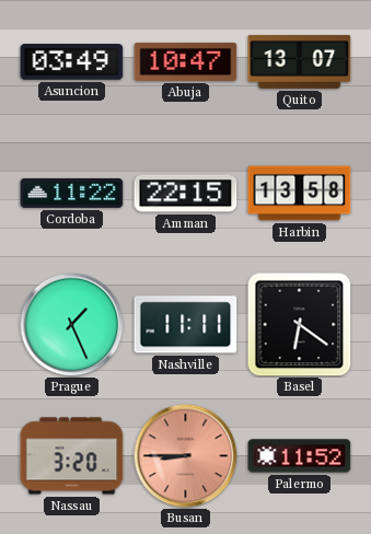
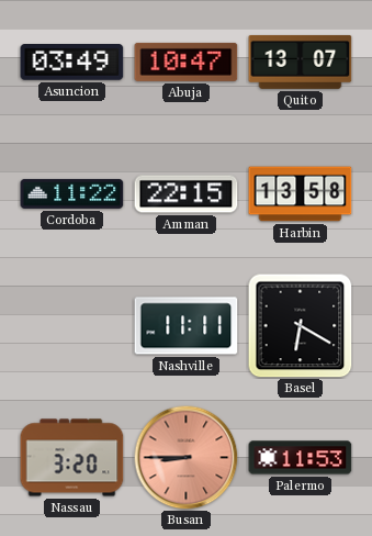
Prague: 1:26 -> none (71, 324)
Basel: 6:21 -> 6:20 (301, 326)
Palermo: 11:52 -> 11:53 (301, 458)
